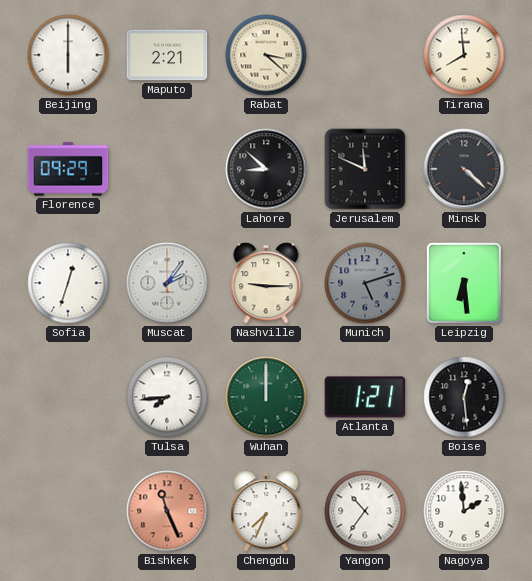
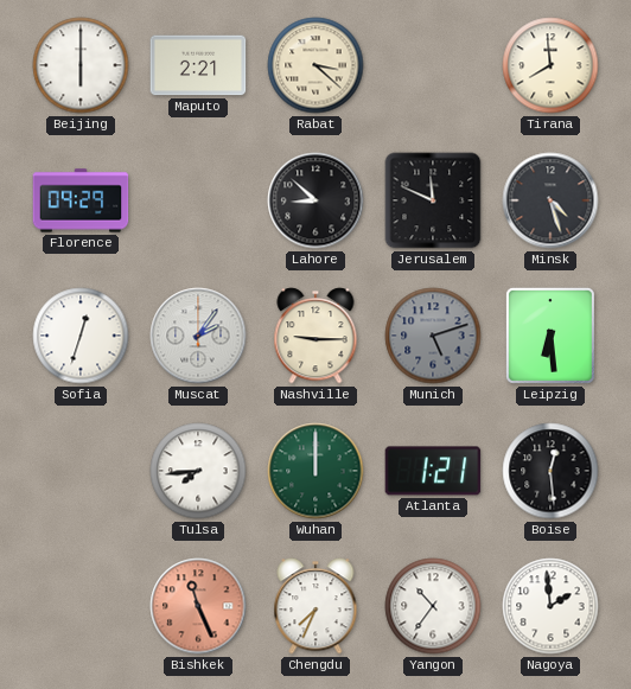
Minsk: 4:22 -> 4:27 (550, 200)
